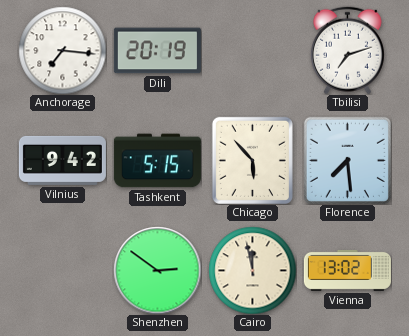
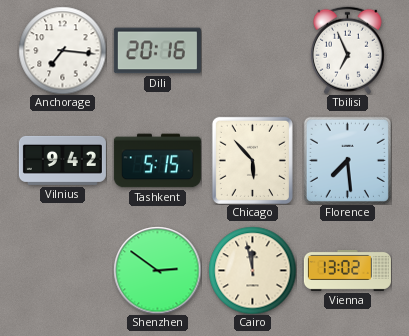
Dili: 20:19 -> 20:16 (157, 51)
Tbilisi: 7:12 -> 6:56 (347, 50)
